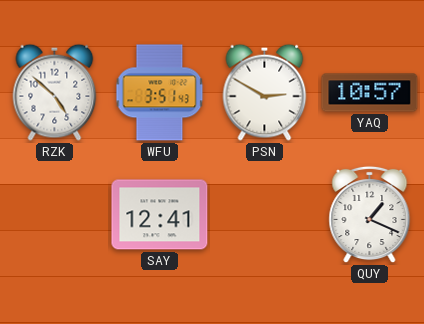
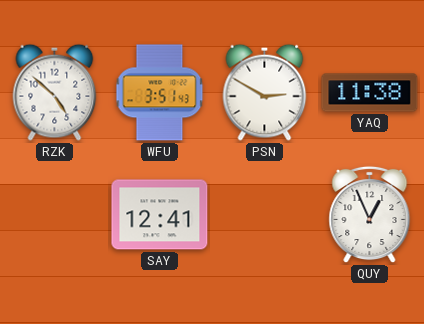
YAQ: 10:57 -> 11:38 (370, 93)
QUY: 1:19 -> 12:56 (370, 215)
